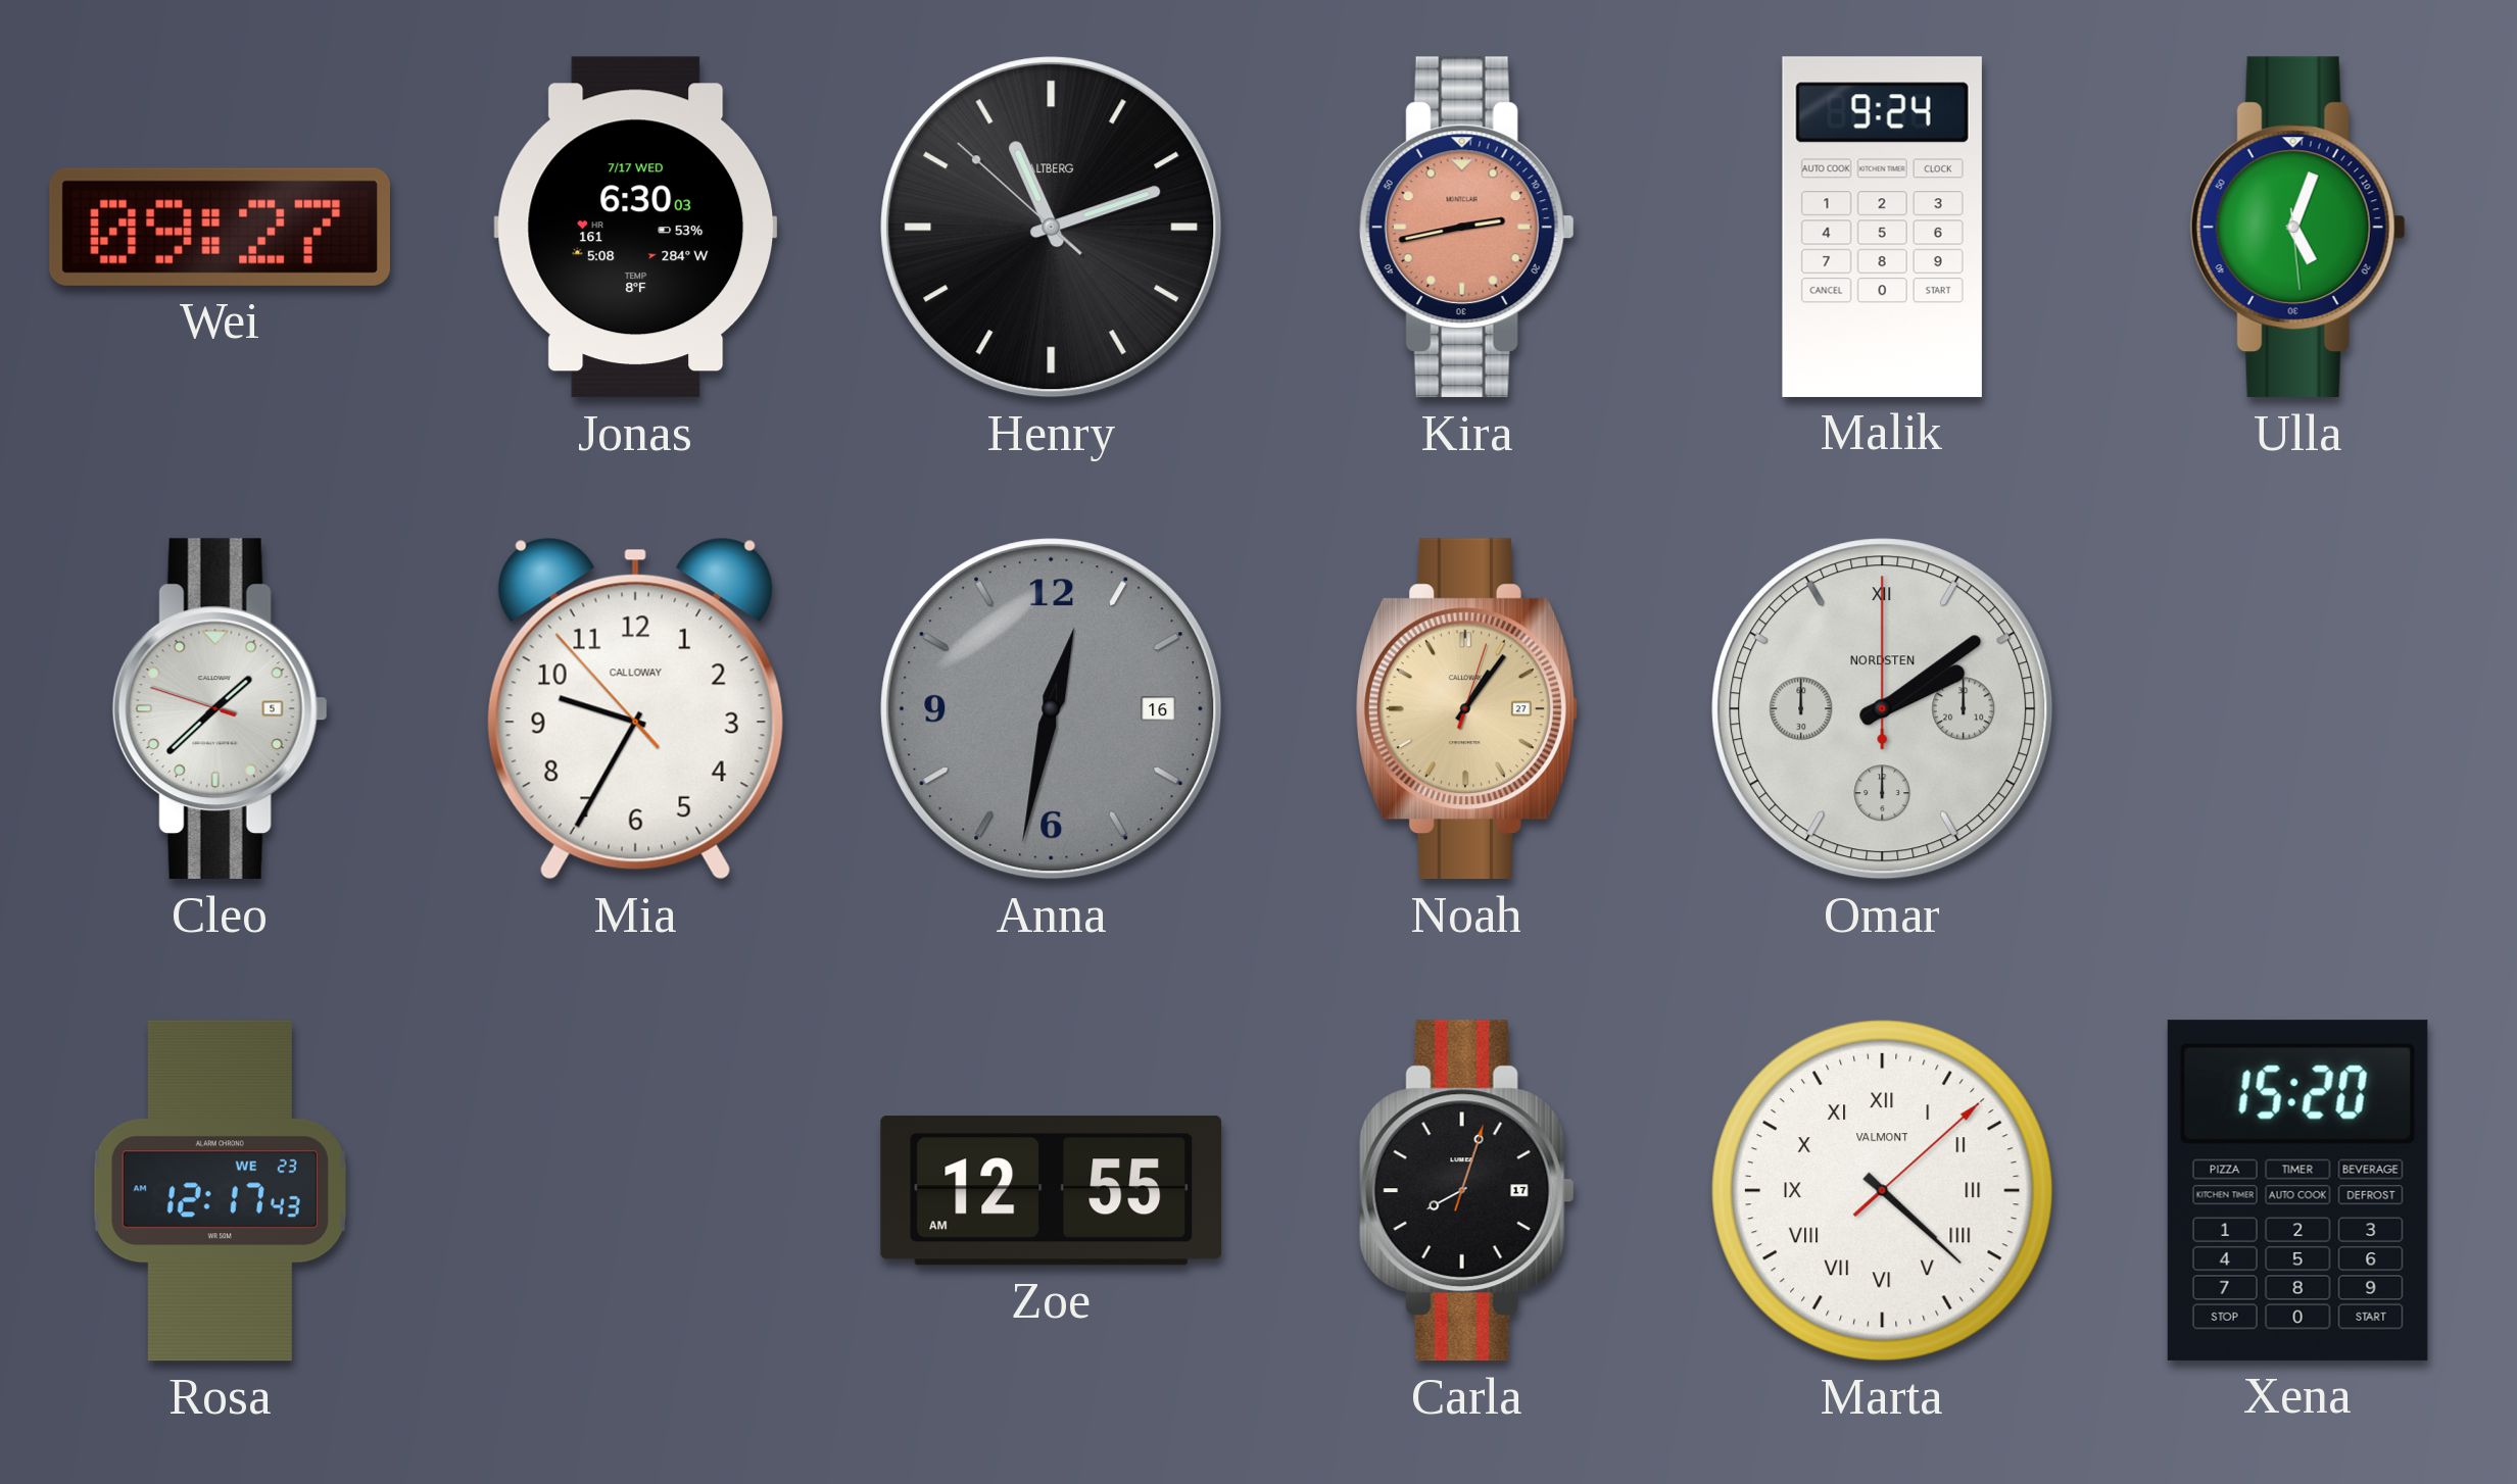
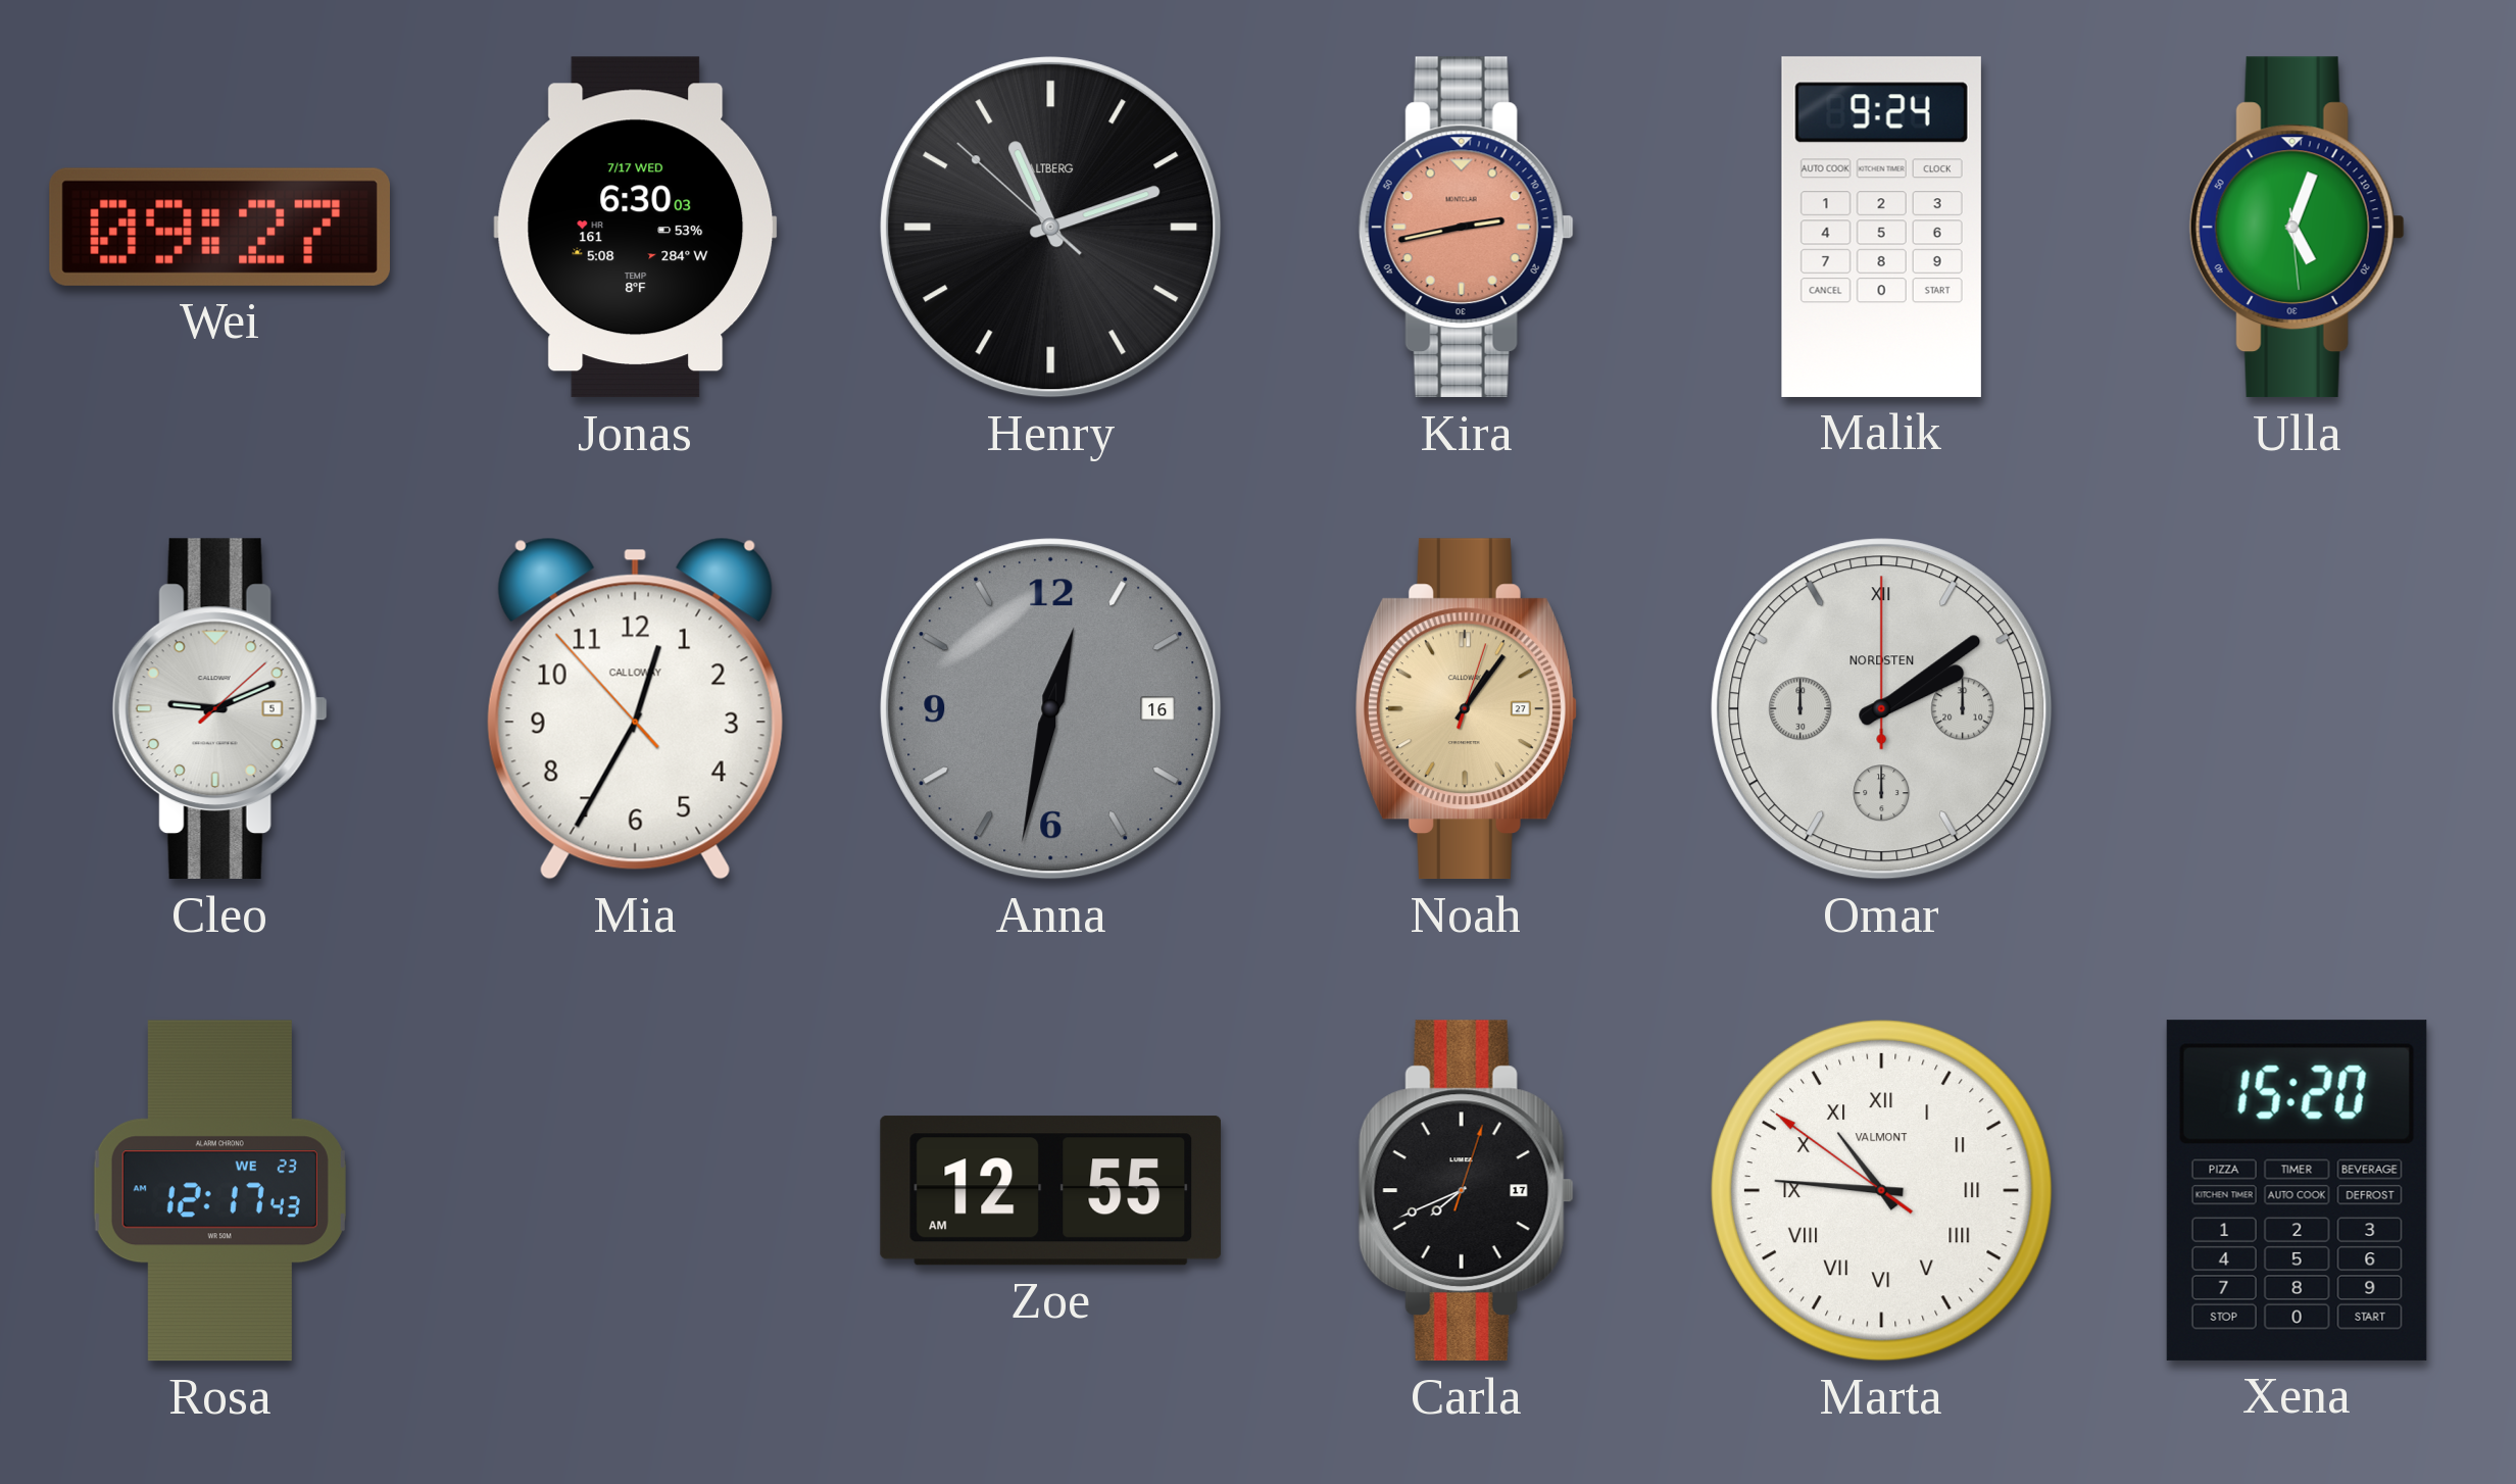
Cleo: 1:37 -> 9:11 (219, 709)
Mia: 9:34 -> 12:34 (635, 708)
Carla: 8:03 -> 7:41 (1466, 1191)
Marta: 4:22 -> 10:45 (1881, 1190)
